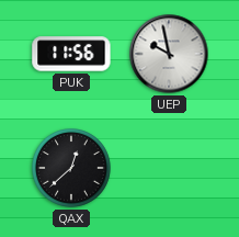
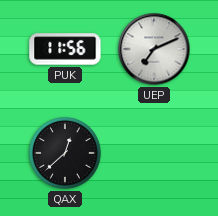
UEP: 9:58 -> 7:11 (154, 49)
